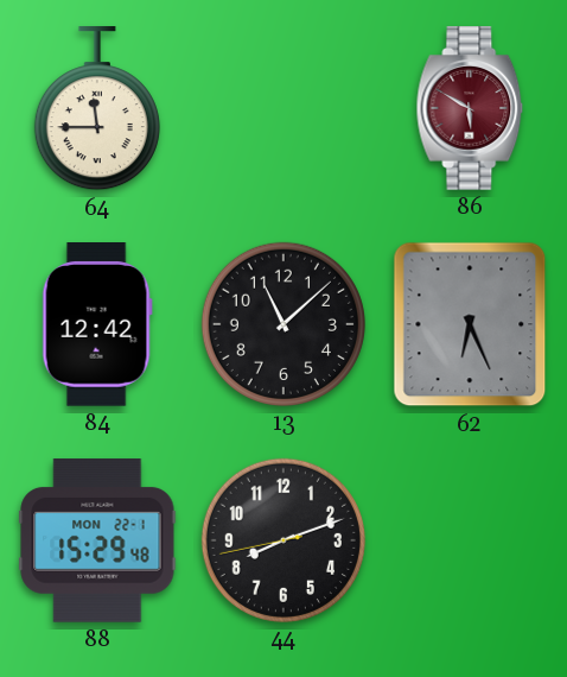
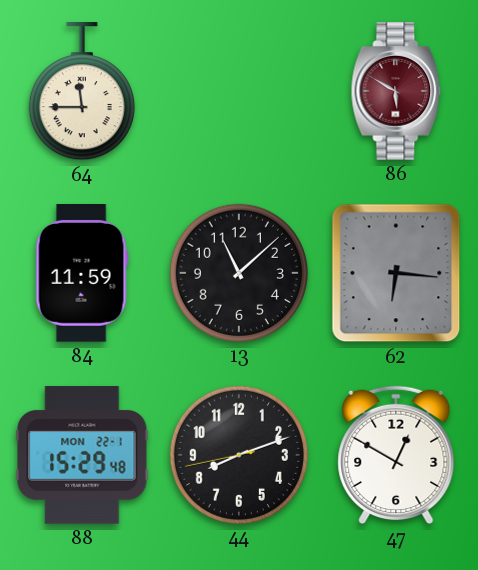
84: 12:42 -> 11:59 (82, 273)
62: 6:26 -> 6:16 (396, 273)
47: none -> 12:50 (396, 455)
